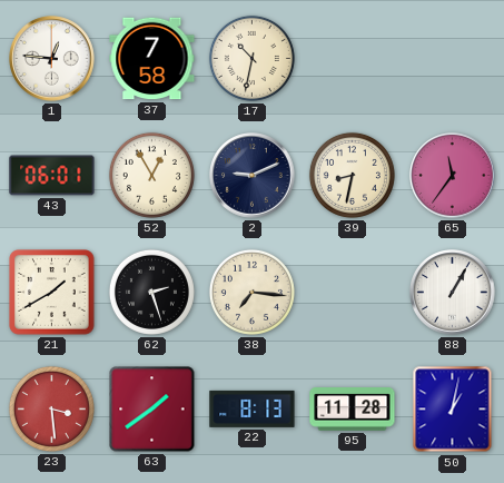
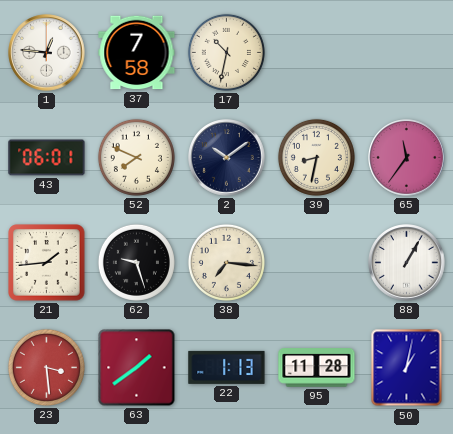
52: 12:55 -> 7:49 (136, 157)
2: 9:11 -> 10:09 (227, 158)
21: 1:40 -> 1:44 (47, 263)
62: 2:27 -> 9:27 (136, 262)
22: 8:13 -> 1:13 (227, 367)
